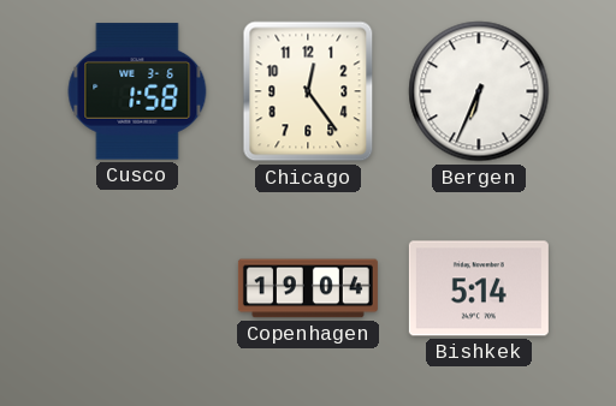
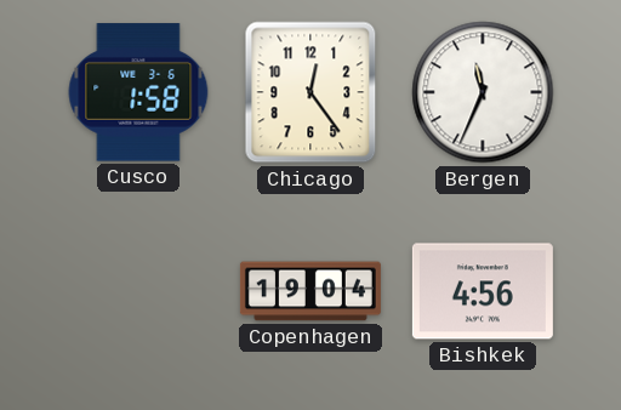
Bergen: 6:34 -> 11:34 (483, 92)
Bishkek: 5:14 -> 4:56 (483, 291)
